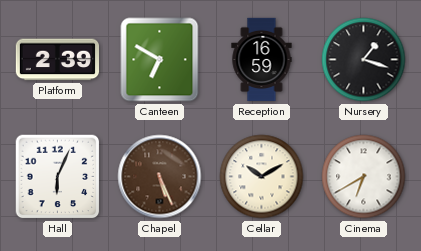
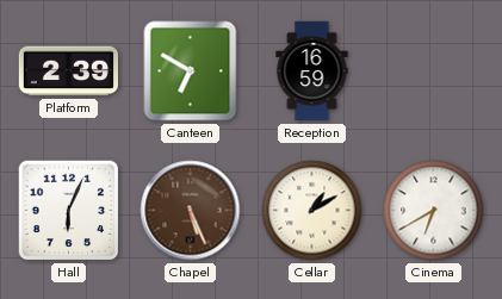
Nursery: 1:18 -> none (364, 60)
Cellar: 10:10 -> 1:10 (312, 211)
